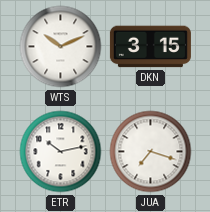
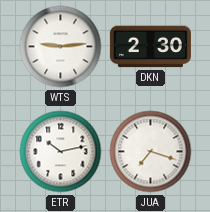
WTS: 10:11 -> 9:14 (61, 47)
DKN: 3:15 -> 2:30 (150, 47)
